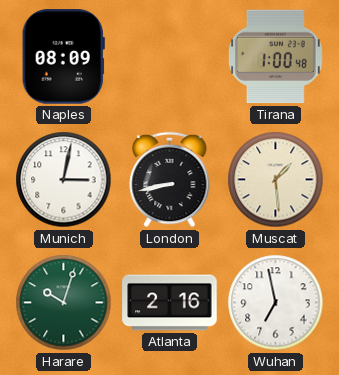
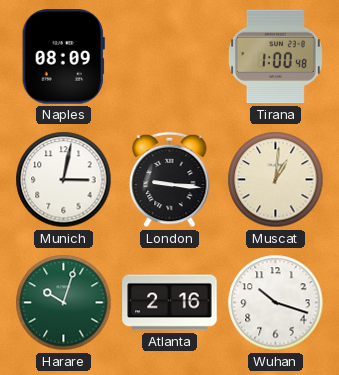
London: 8:43 -> 9:16 (170, 180)
Muscat: 1:29 -> 1:01 (276, 180)
Wuhan: 6:58 -> 10:18 (276, 303)
